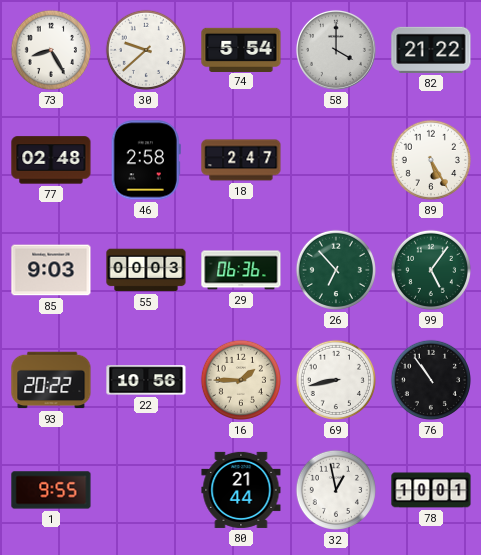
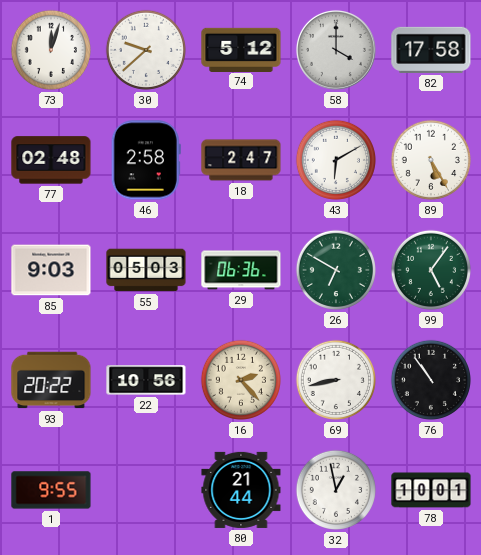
73: 8:25 -> 12:03 (51, 50)
74: 5:54 -> 5:12 (241, 49)
82: 21:22 -> 17:58 (431, 50)
43: none -> 6:10 (336, 160)
55: 00:03 -> 05:03 (146, 270)
26: 6:53 -> 6:50 (336, 270)
16: 1:45 -> 2:23 (241, 380)
